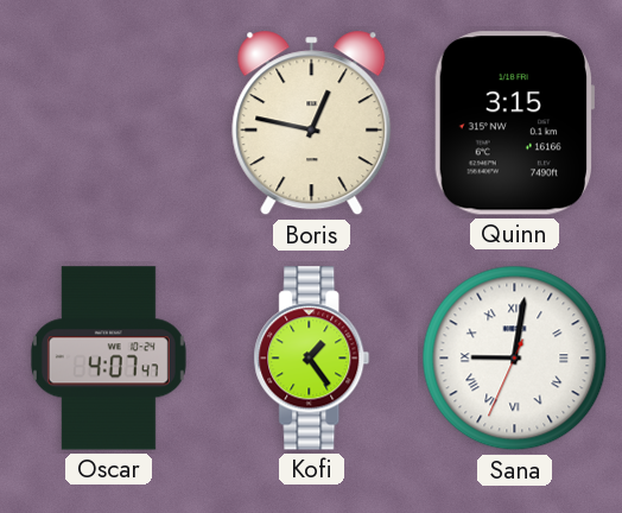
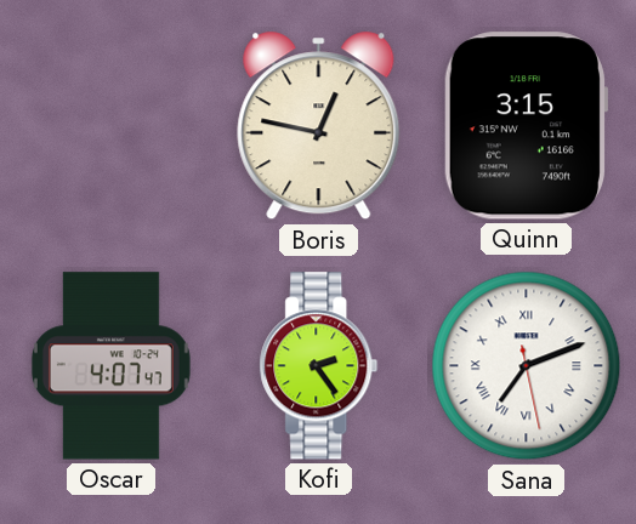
Kofi: 1:24 -> 2:24 (319, 366)
Sana: 9:01 -> 7:11 (527, 366)
